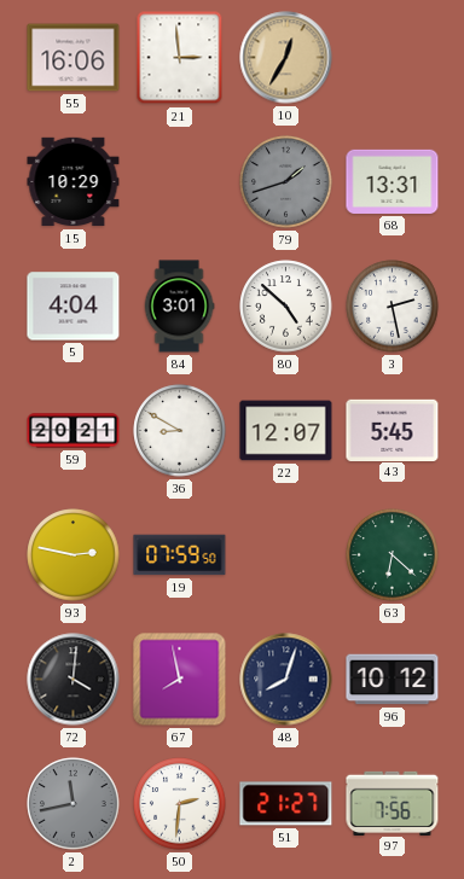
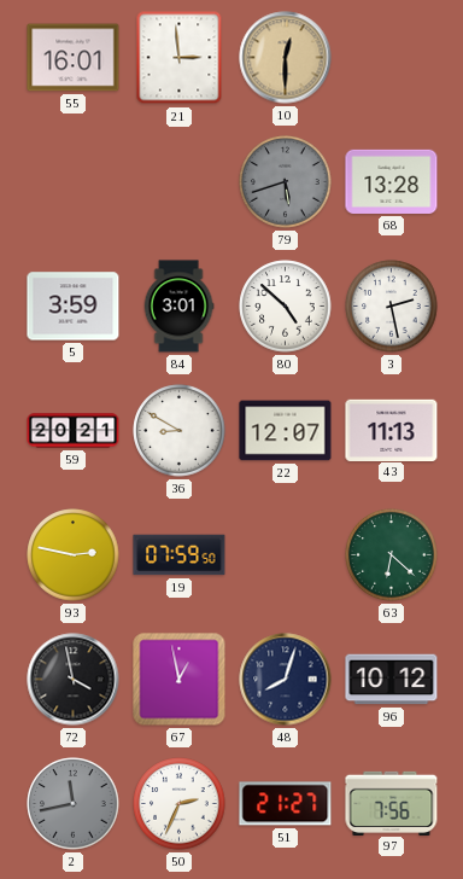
55: 16:06 -> 16:01 (74, 58)
10: 12:35 -> 12:30 (286, 58)
15: 10:29 -> none (74, 182)
79: 1:42 -> 5:42 (286, 182)
68: 13:31 -> 13:28 (392, 181)
5: 4:04 -> 3:59 (74, 307)
43: 5:45 -> 11:13 (392, 430)
72: 4:01 -> 3:58 (74, 680)
67: 7:58 -> 12:58 (180, 680)
50: 2:31 -> 2:34 (180, 804)
